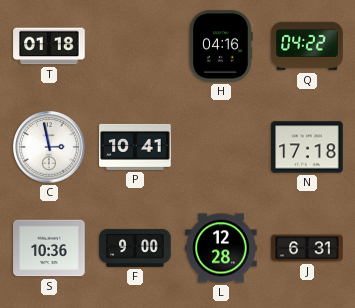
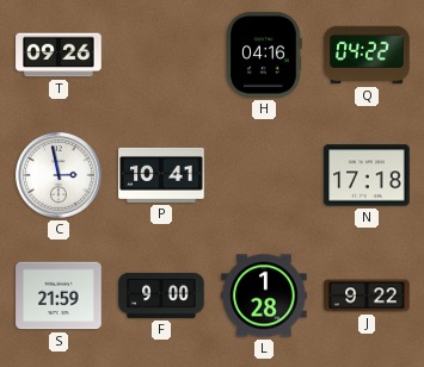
T: 01:18 -> 09:26 (59, 55)
S: 10:36 -> 21:59 (59, 296)
L: 12:28 -> 1:28 (264, 296)
J: 6:31 -> 9:22 (367, 296)
